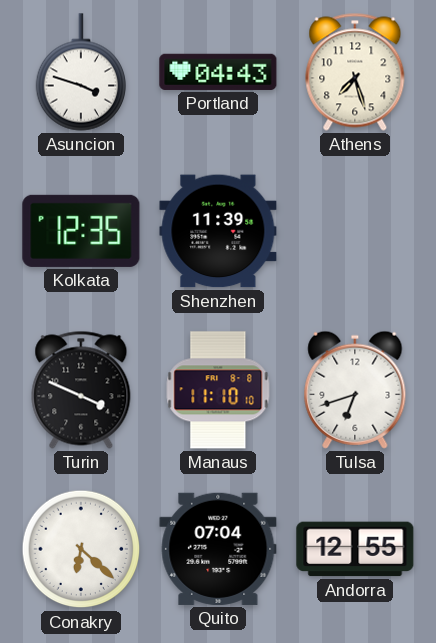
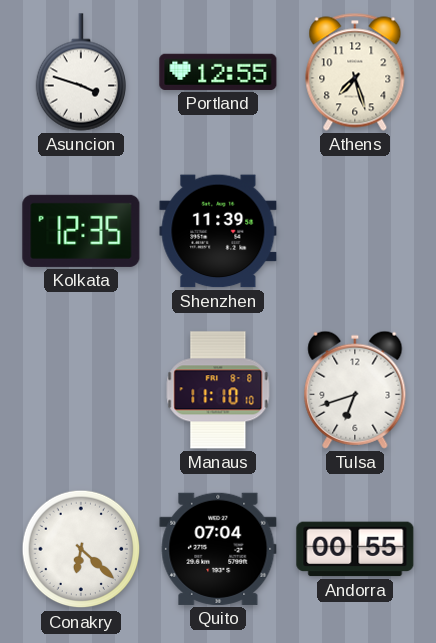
Portland: 04:43 -> 12:55 (218, 72)
Turin: 3:49 -> none (81, 390)
Andorra: 12:55 -> 00:55 (355, 549)
